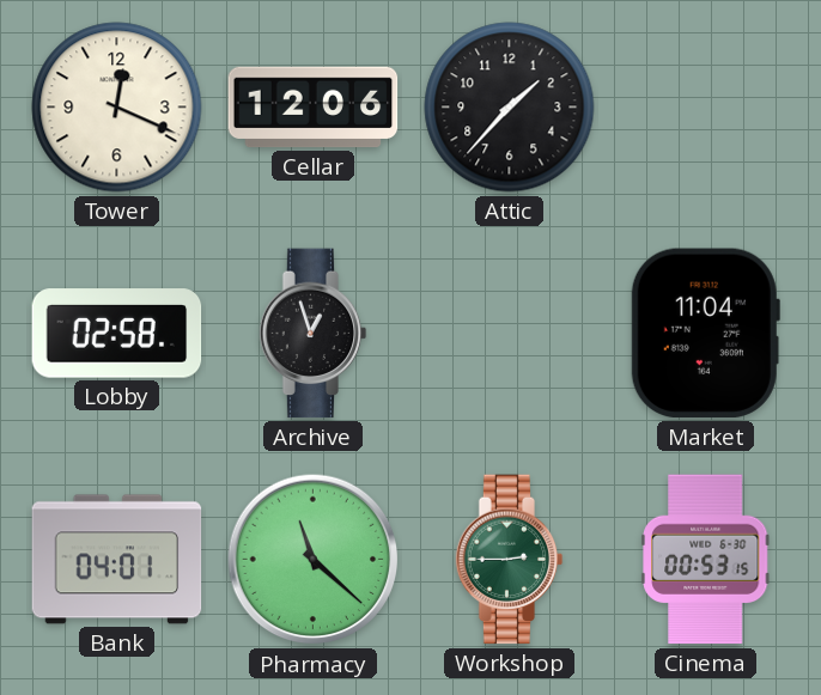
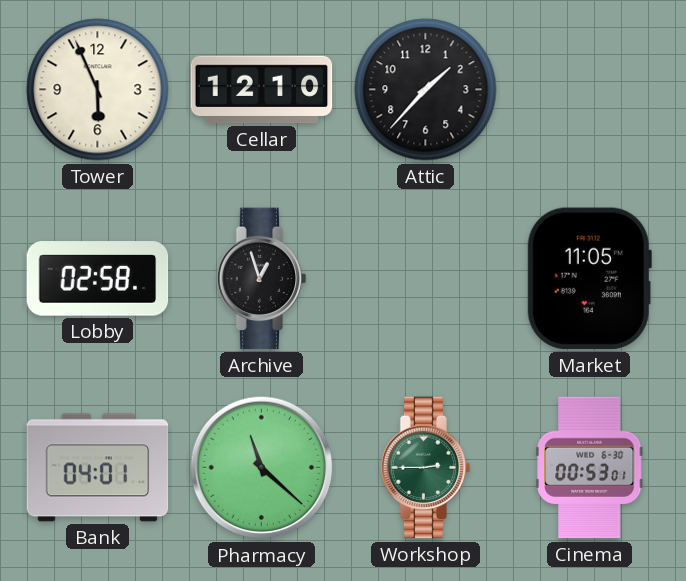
Tower: 12:19 -> 5:56 (98, 90)
Cellar: 12:06 -> 12:10 (262, 90)
Market: 11:04 -> 11:05 (589, 279)
Cinema: 00:53:15 -> 00:53:01 (590, 468)
